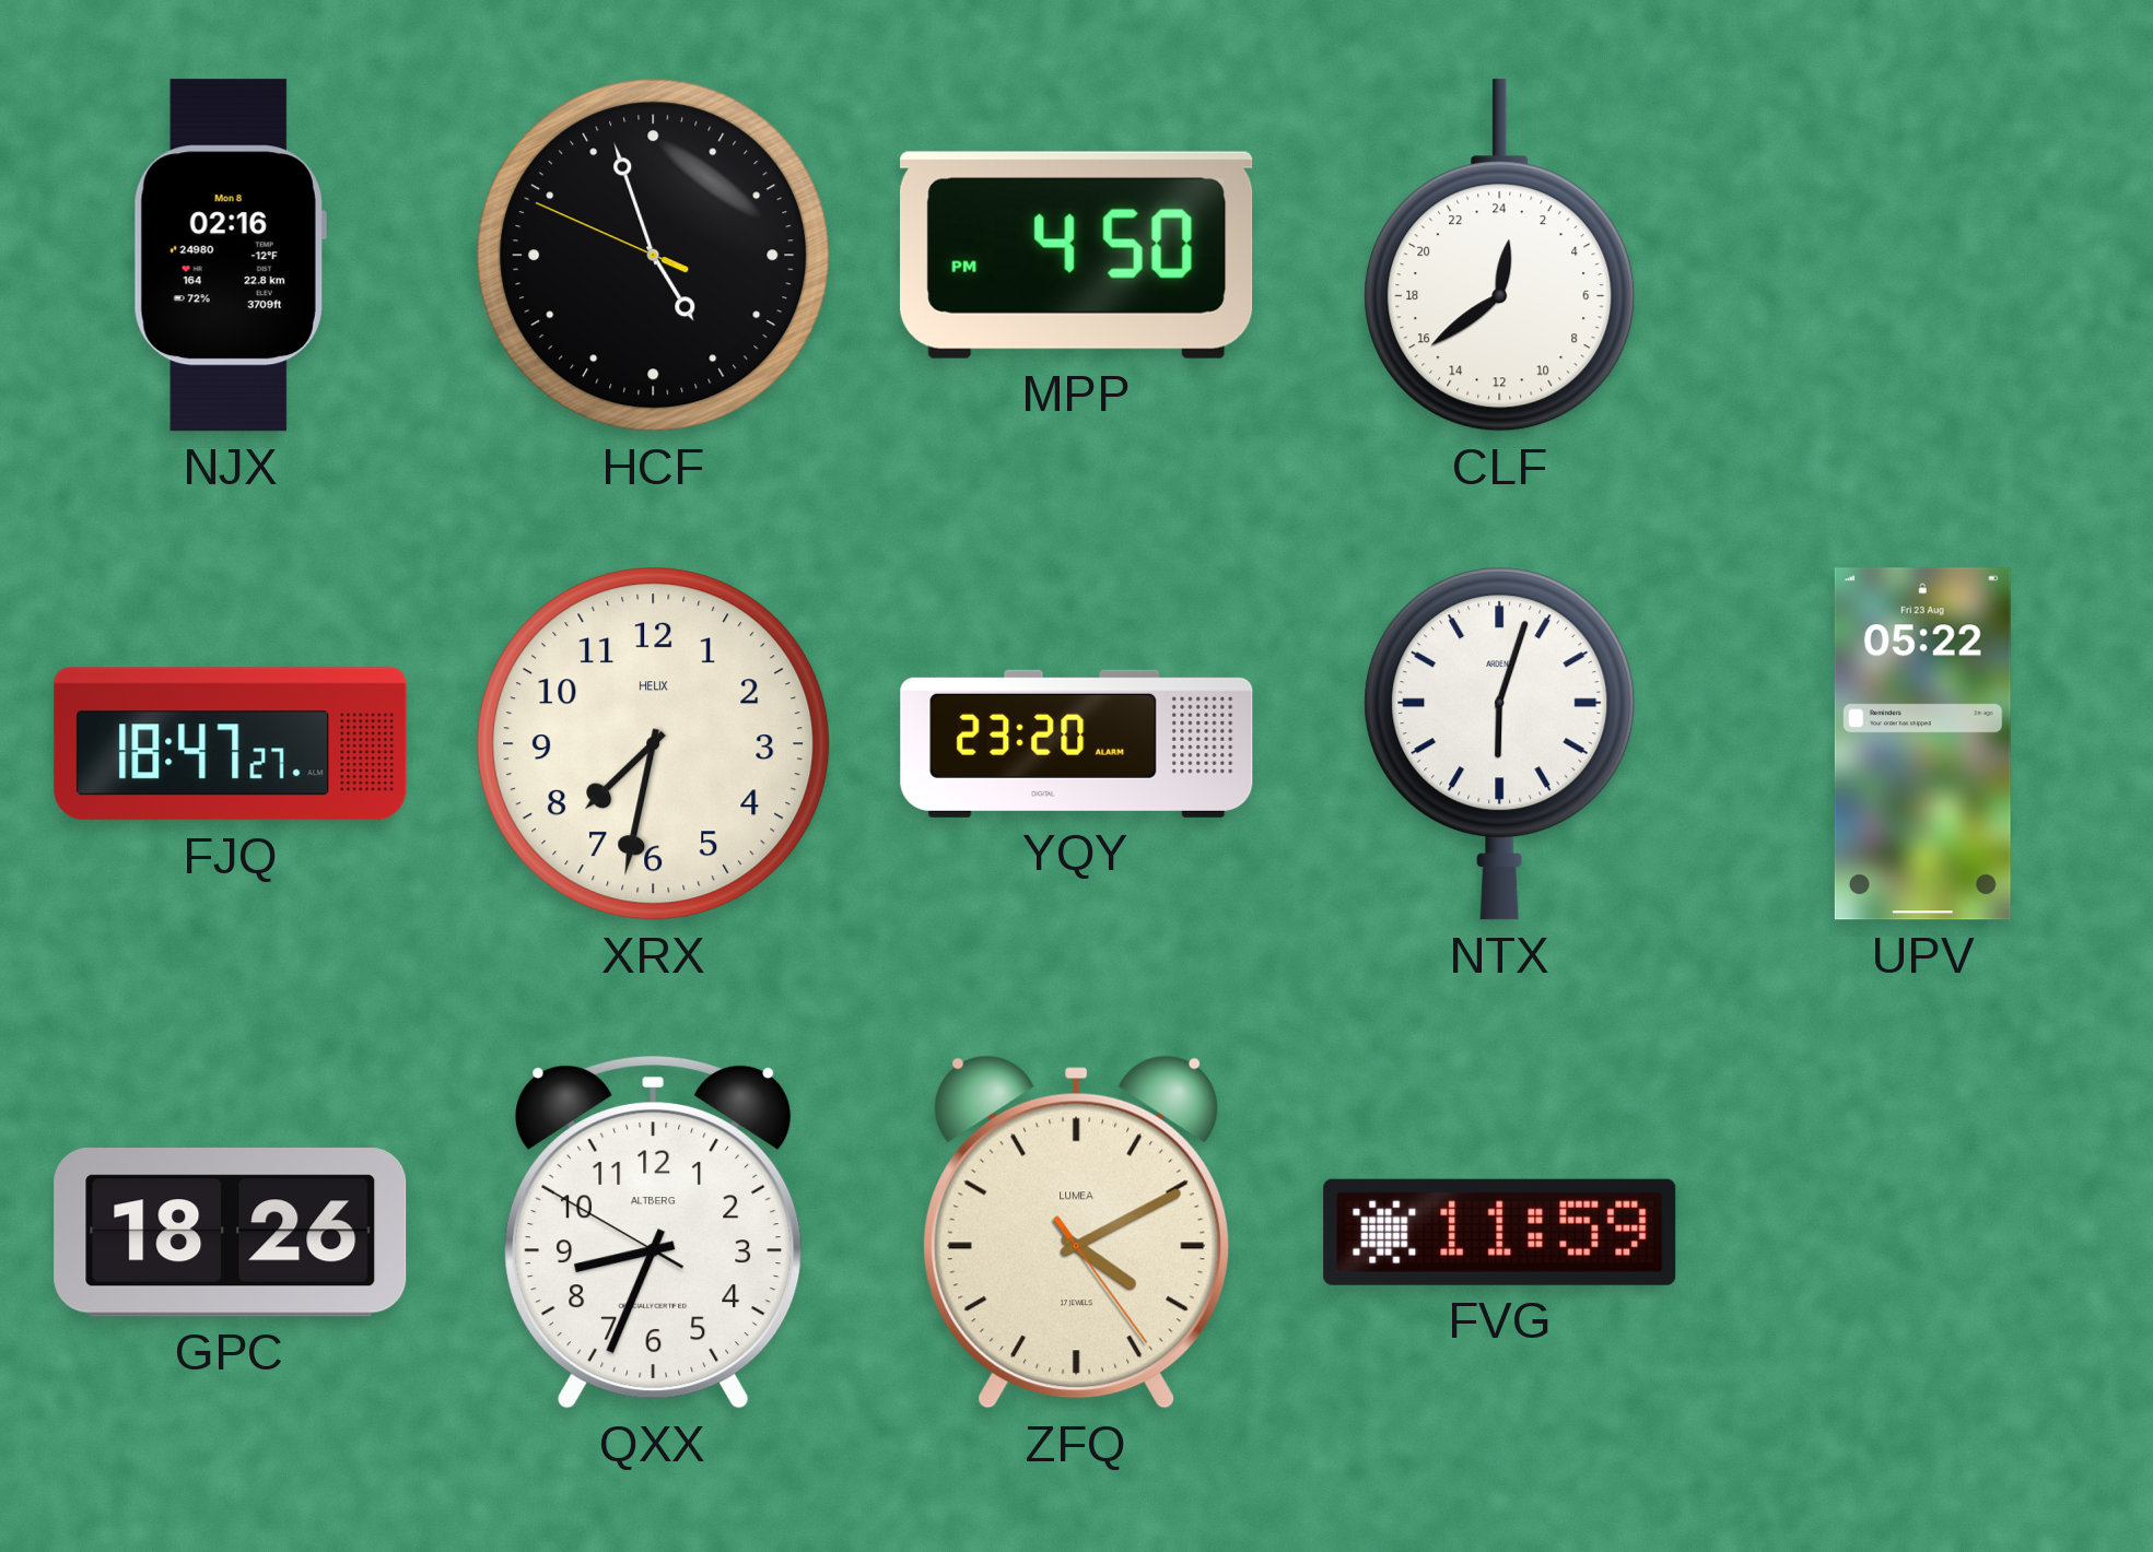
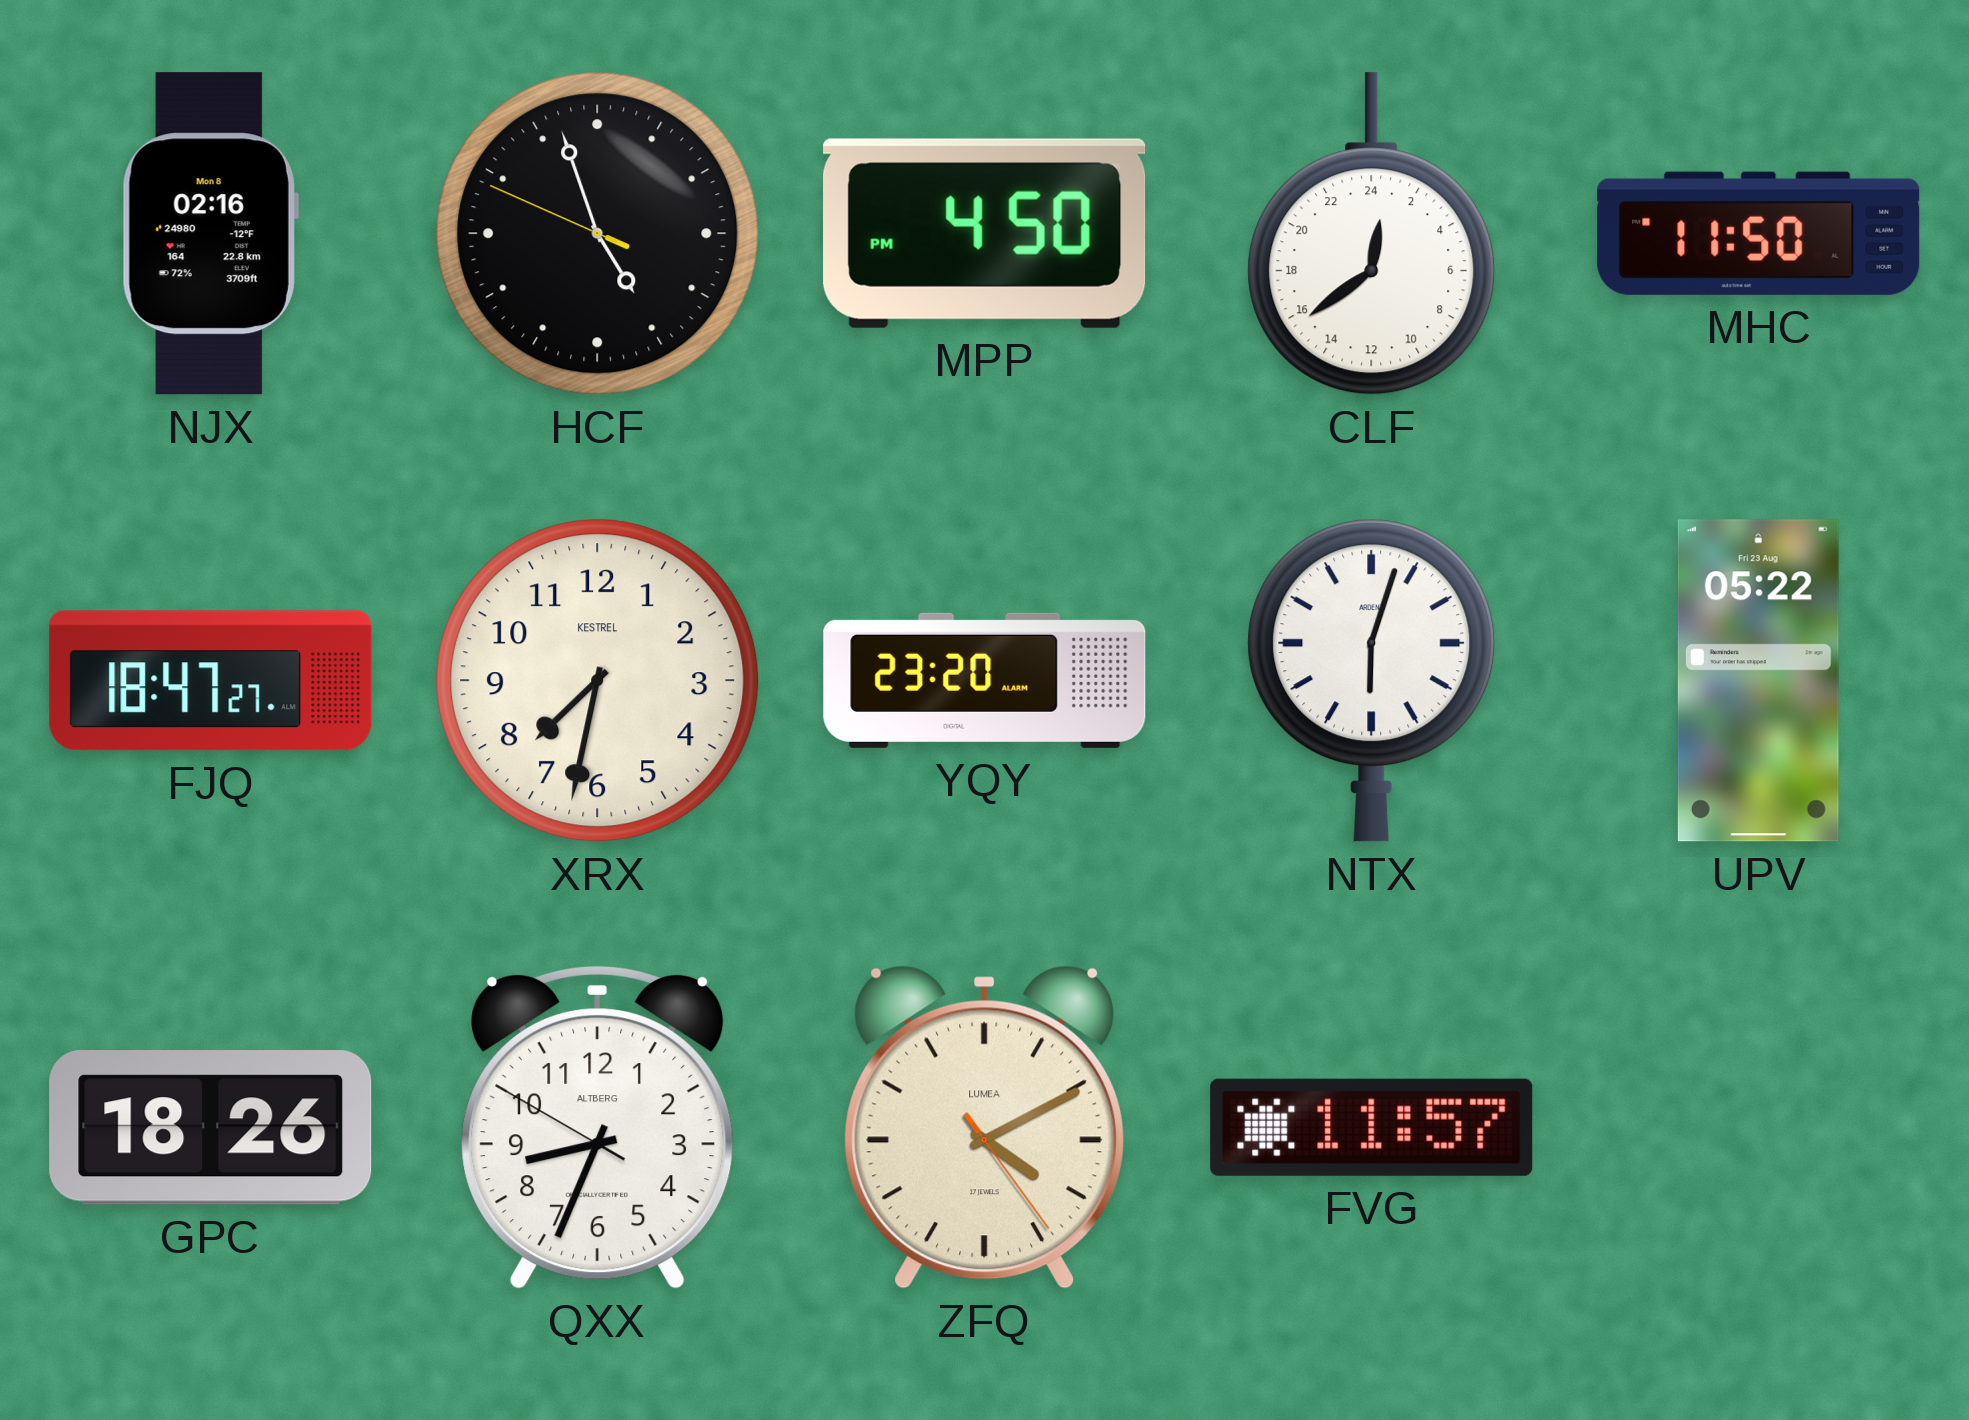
MHC: none -> 11:50 (1759, 233)
XRX brand: HELIX -> KESTREL (598, 681)
FVG: 11:59 -> 11:57 (1372, 1127)
